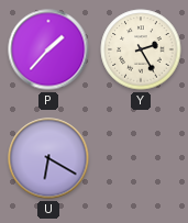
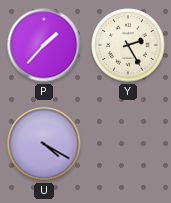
U: 6:20 -> 4:20 (44, 144)
